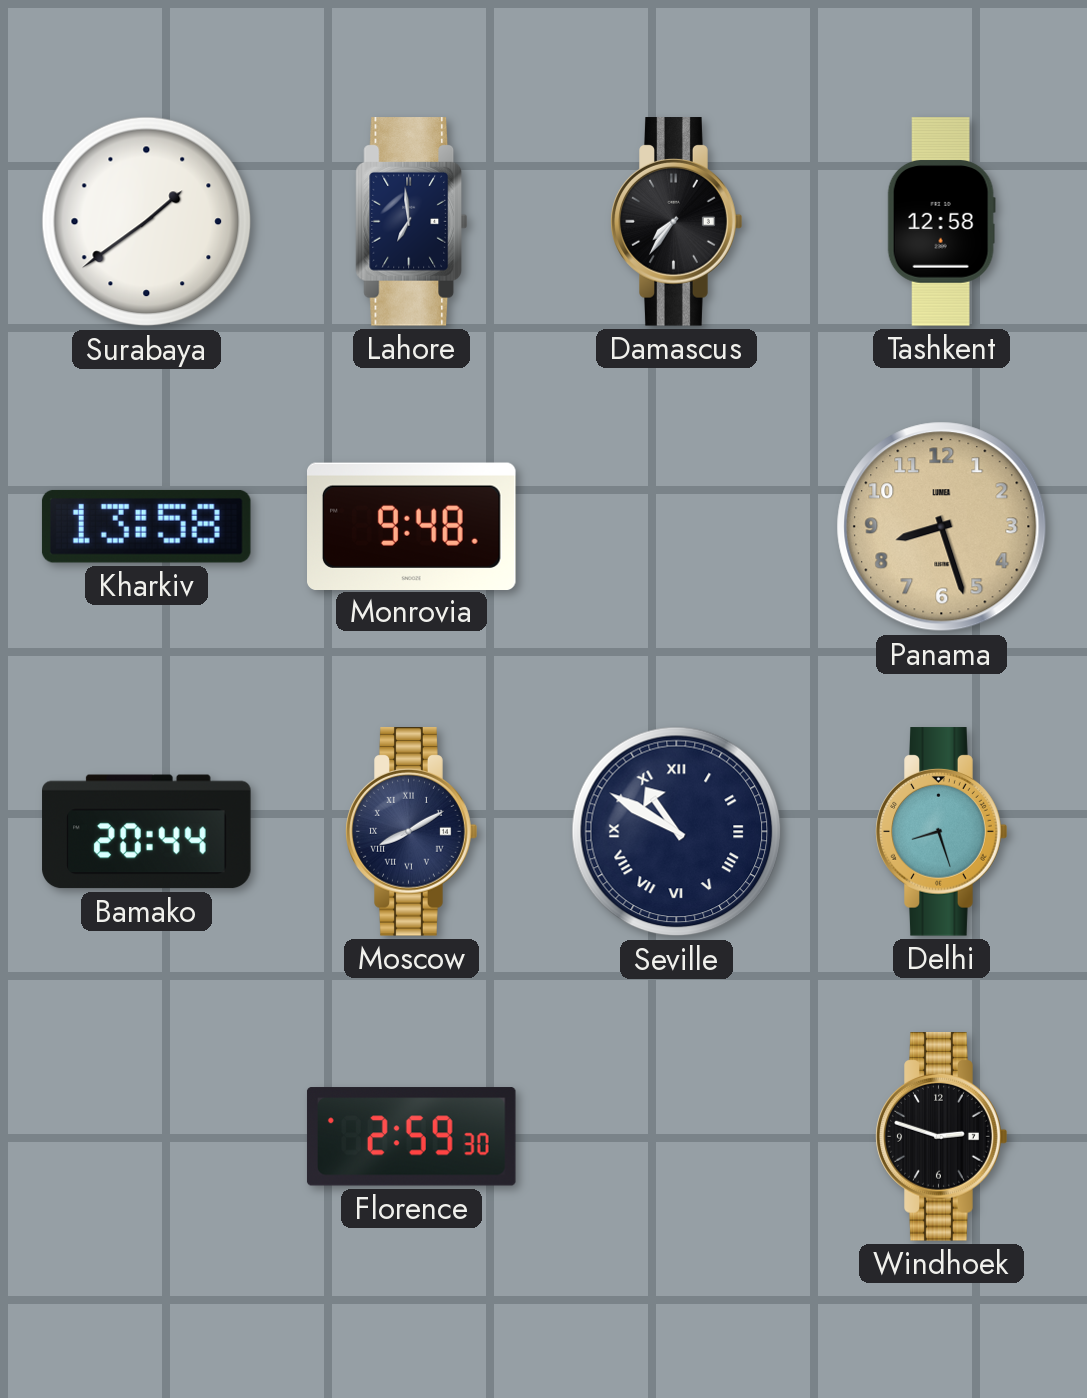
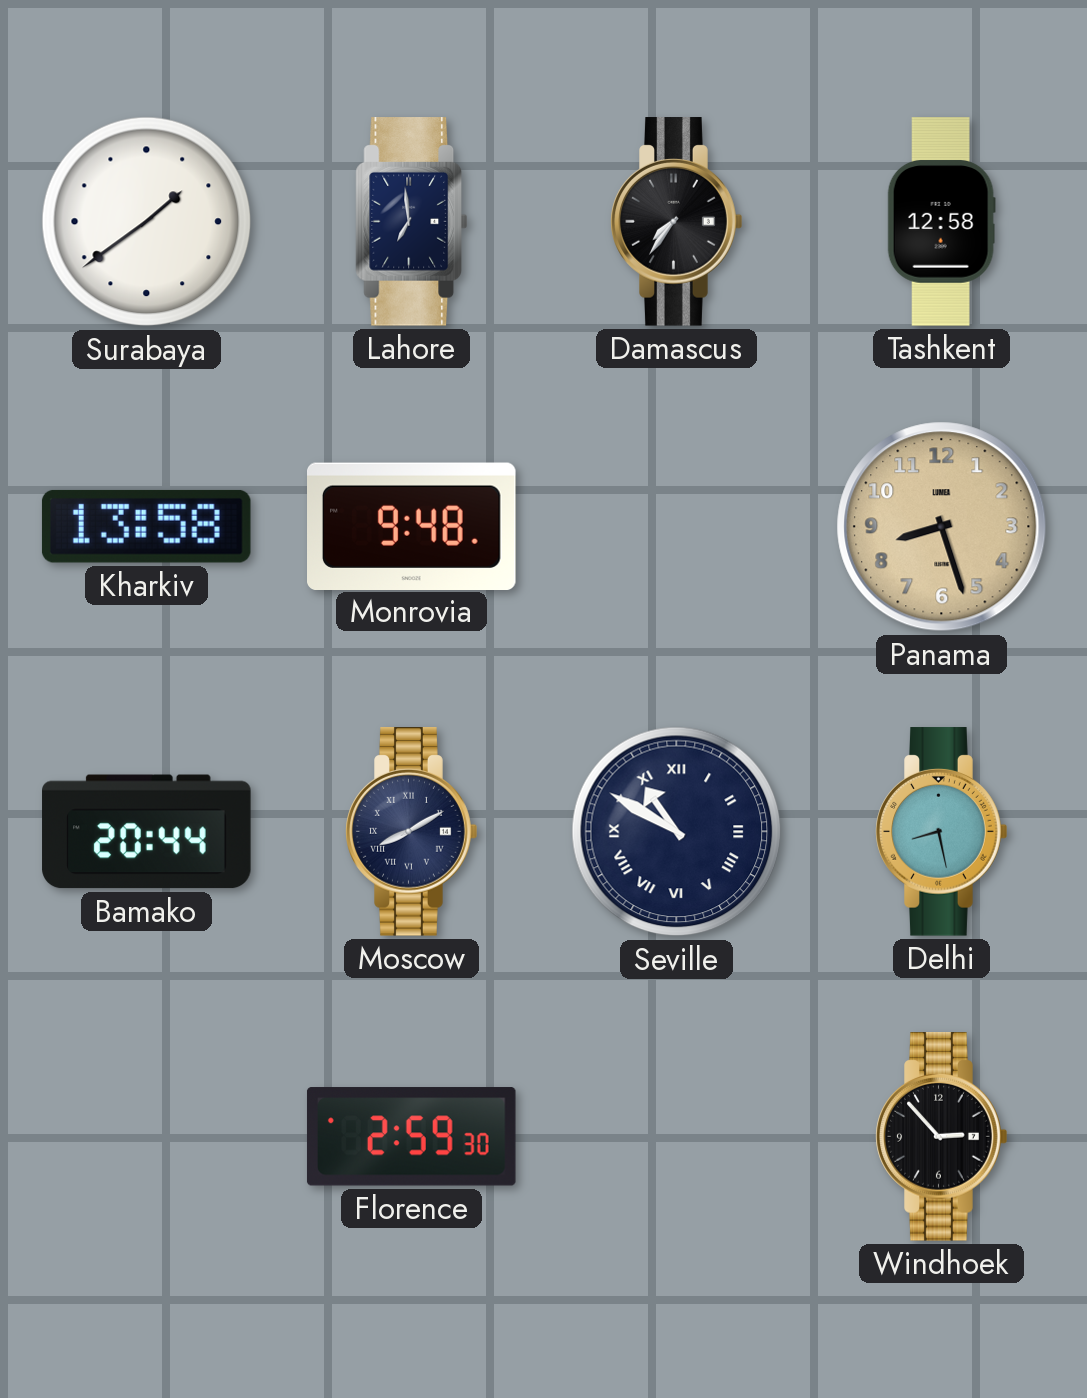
Delhi: 8:27 -> 8:28 (942, 832)
Windhoek: 2:48 -> 2:53 (942, 1137)
